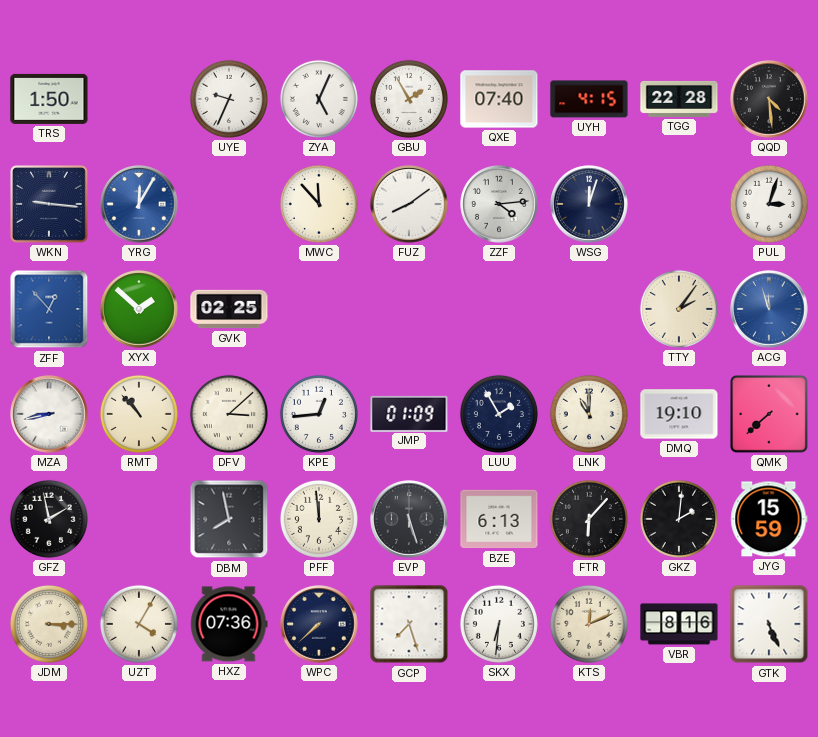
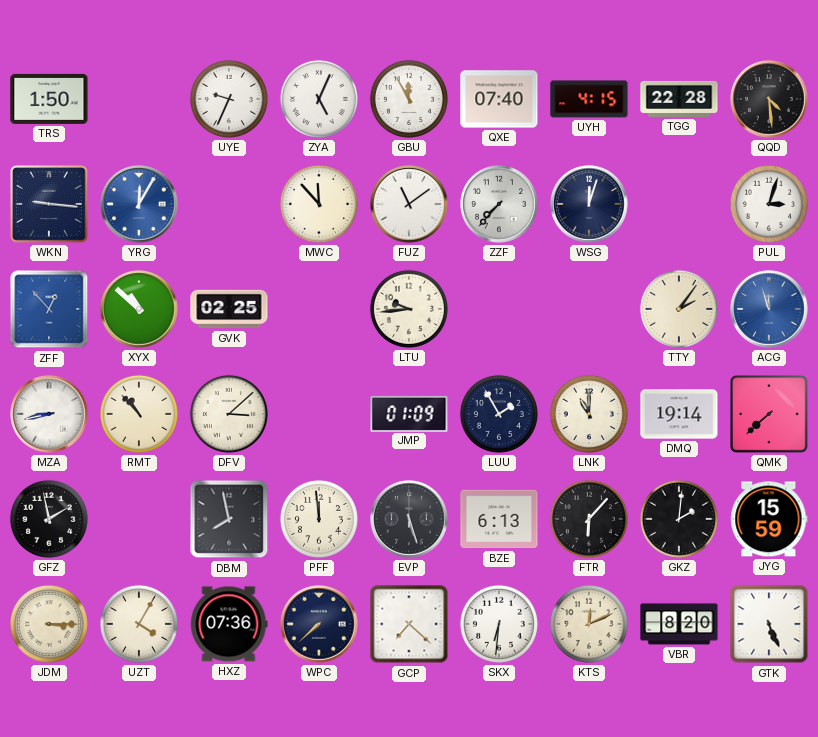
GBU: 1:55 -> 11:55 (409, 99)
FUZ: 8:09 -> 11:09 (409, 204)
ZZF: 4:14 -> 7:37 (499, 204)
XYX: 1:52 -> 10:52 (139, 309)
LTU: none -> 9:44 (409, 309)
KPE: 12:44 -> none (319, 414)
DMQ: 19:10 -> 19:14 (679, 414)
GCP: 7:27 -> 7:22 (409, 624)
VBR: 8:16 -> 8:20 (679, 624)
